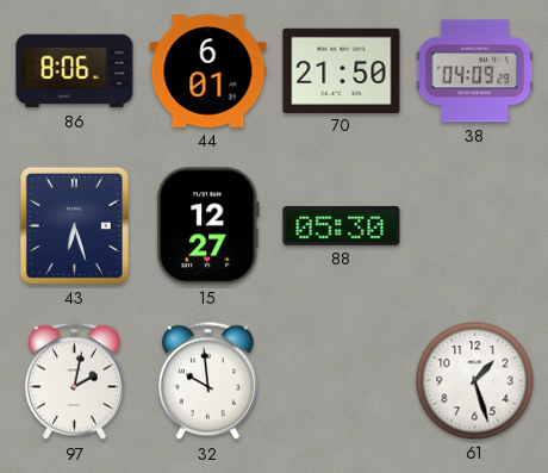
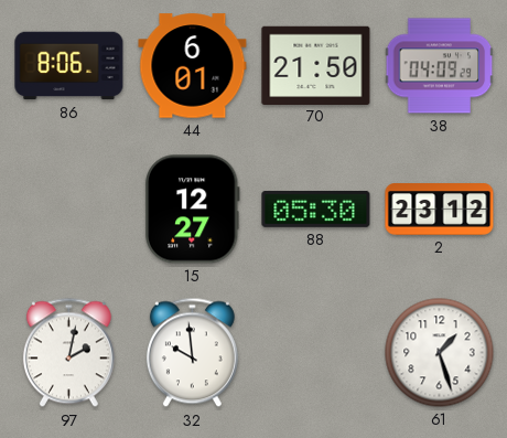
43: 6:27 -> none (74, 225)
2: none -> 23:12 (440, 210)
